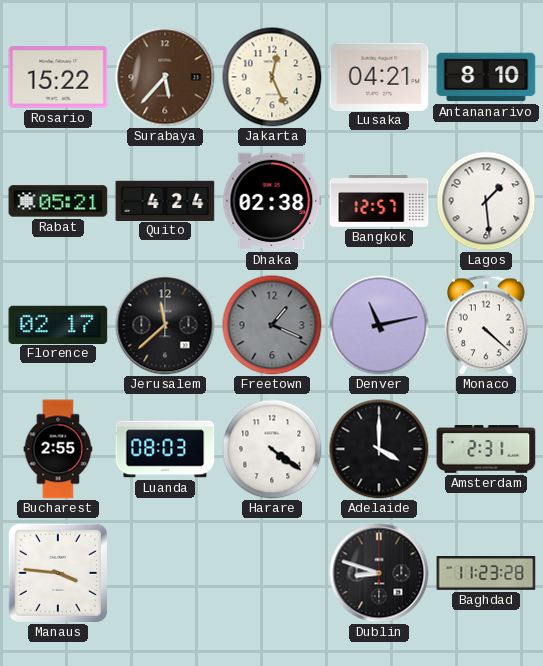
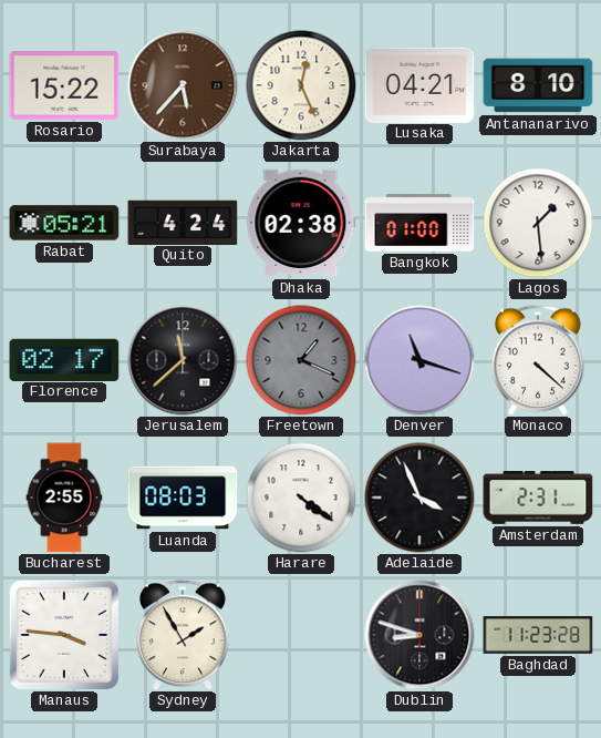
Bangkok: 12:57 -> 01:00 (419, 223)
Denver: 11:13 -> 11:18 (419, 360)
Adelaide: 4:00 -> 3:56 (419, 498)
Sydney: none -> 1:55 (184, 635)
